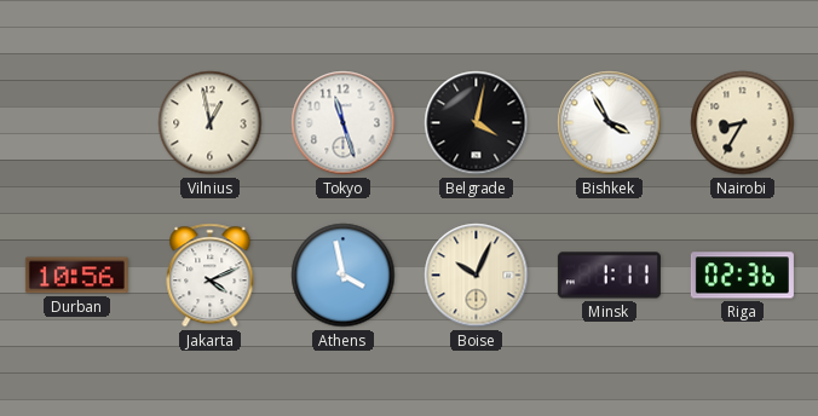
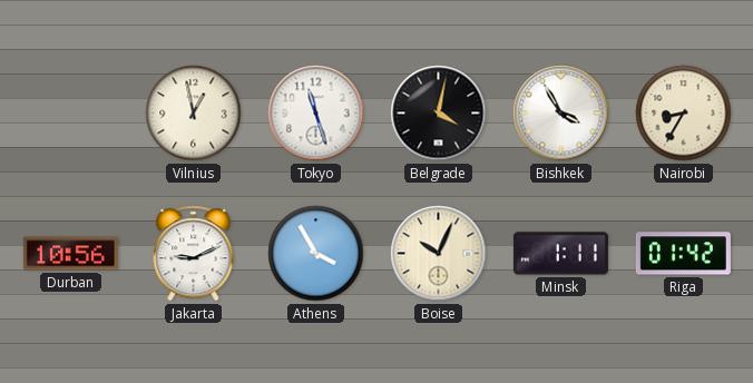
Jakarta: 4:11 -> 9:11 (194, 254)
Athens: 3:58 -> 3:55 (316, 254)
Riga: 02:36 -> 01:42 (683, 254)
